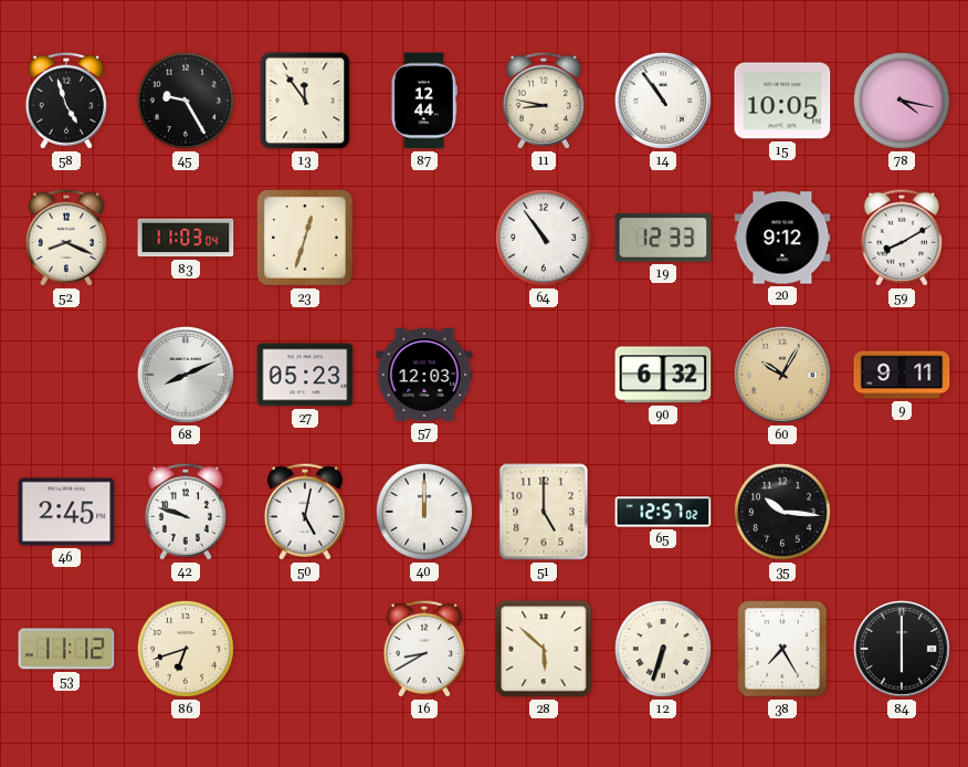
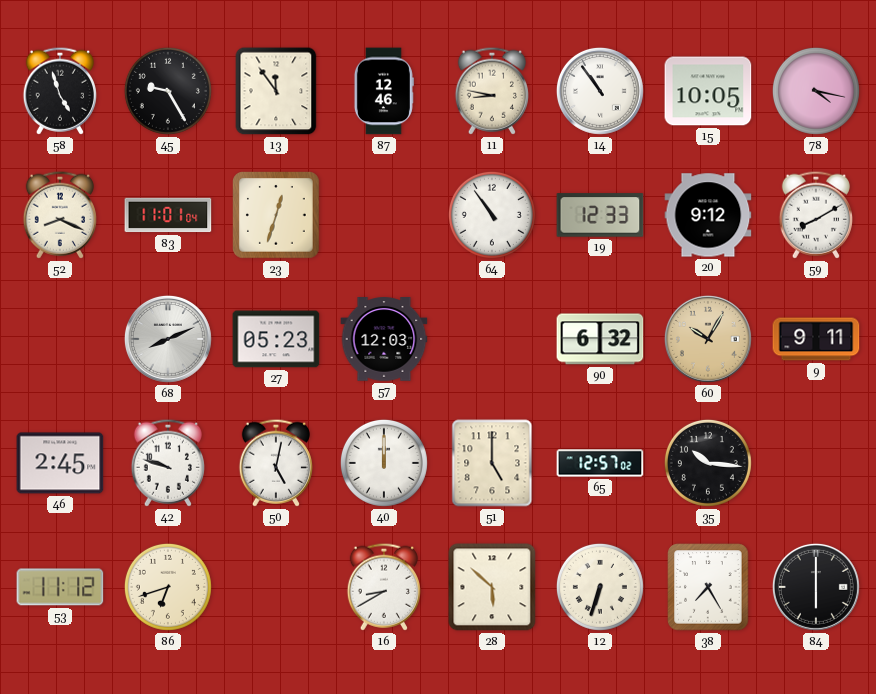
87: 12:44 -> 12:46 (384, 91)
83: 11:03 -> 11:01 (168, 215)
